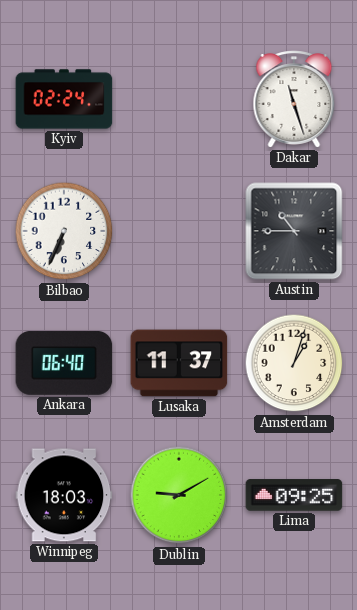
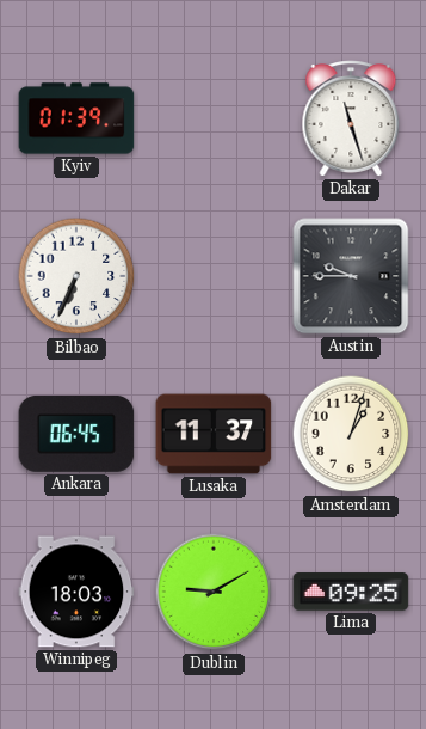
Kyiv: 02:24 -> 01:39 (76, 118)
Austin: 10:45 -> 9:45 (351, 276)
Ankara: 06:40 -> 06:45 (76, 434)
